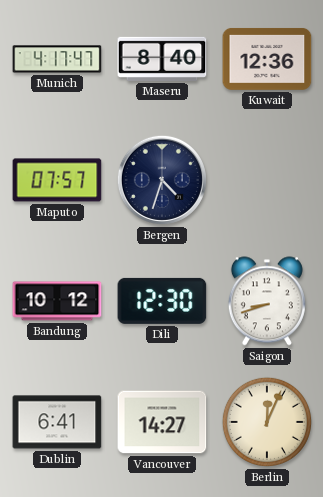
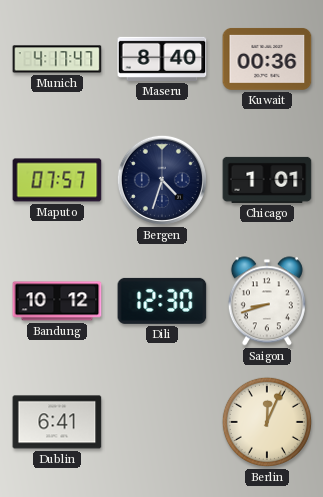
Kuwait: 12:36 -> 00:36 (267, 59)
Chicago: none -> 1:01 (267, 180)
Vancouver: 14:27 -> none (162, 422)
